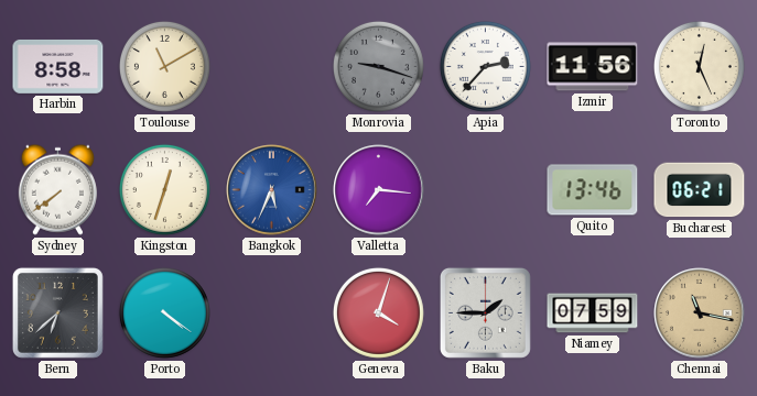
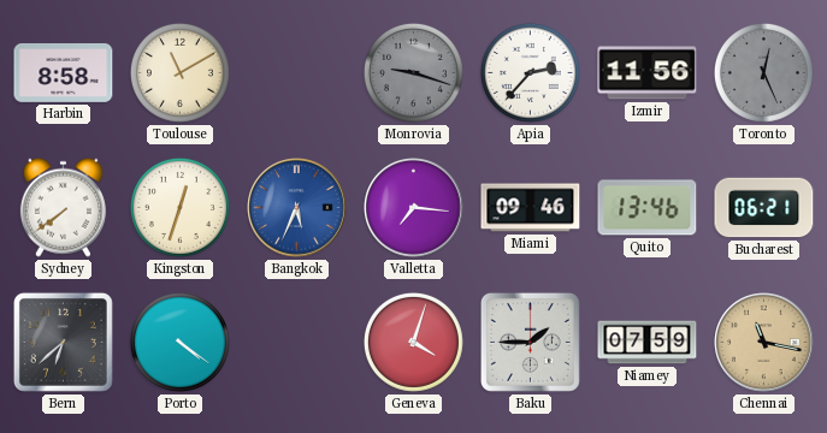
Toronto dial: cream -> grey (763, 72)
Miami: none -> 09:46 (531, 208)
